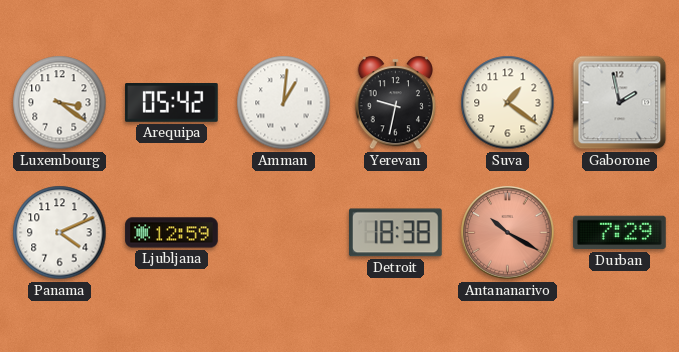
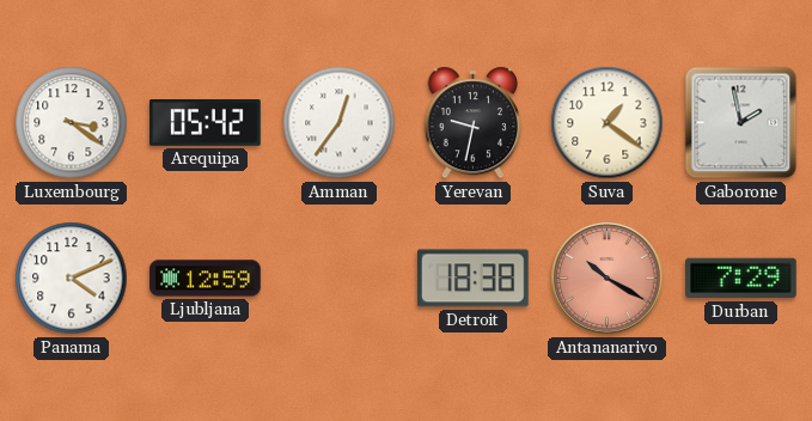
Amman: 1:01 -> 12:36 (340, 123)
